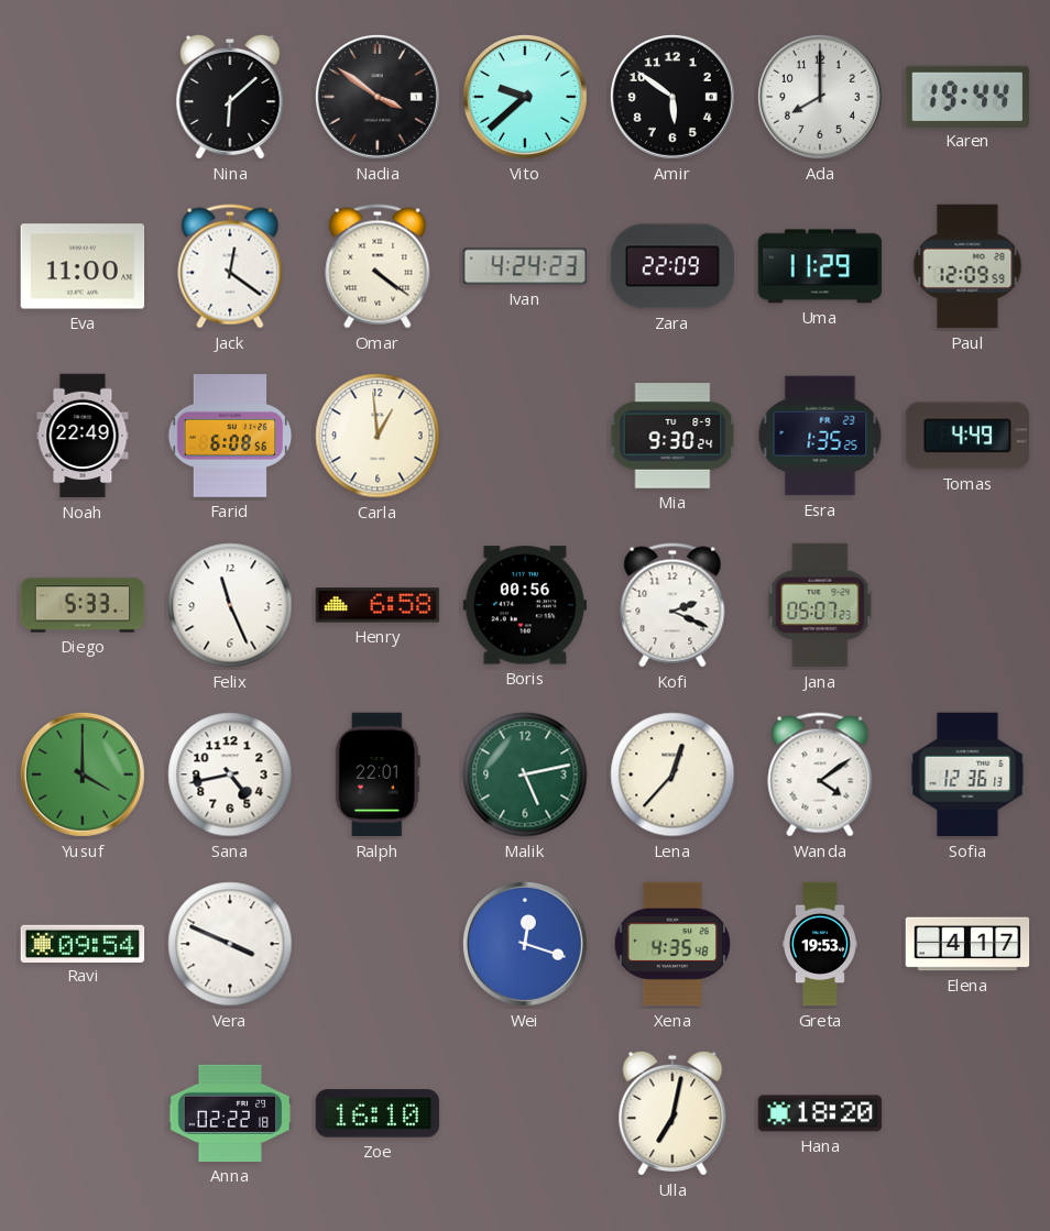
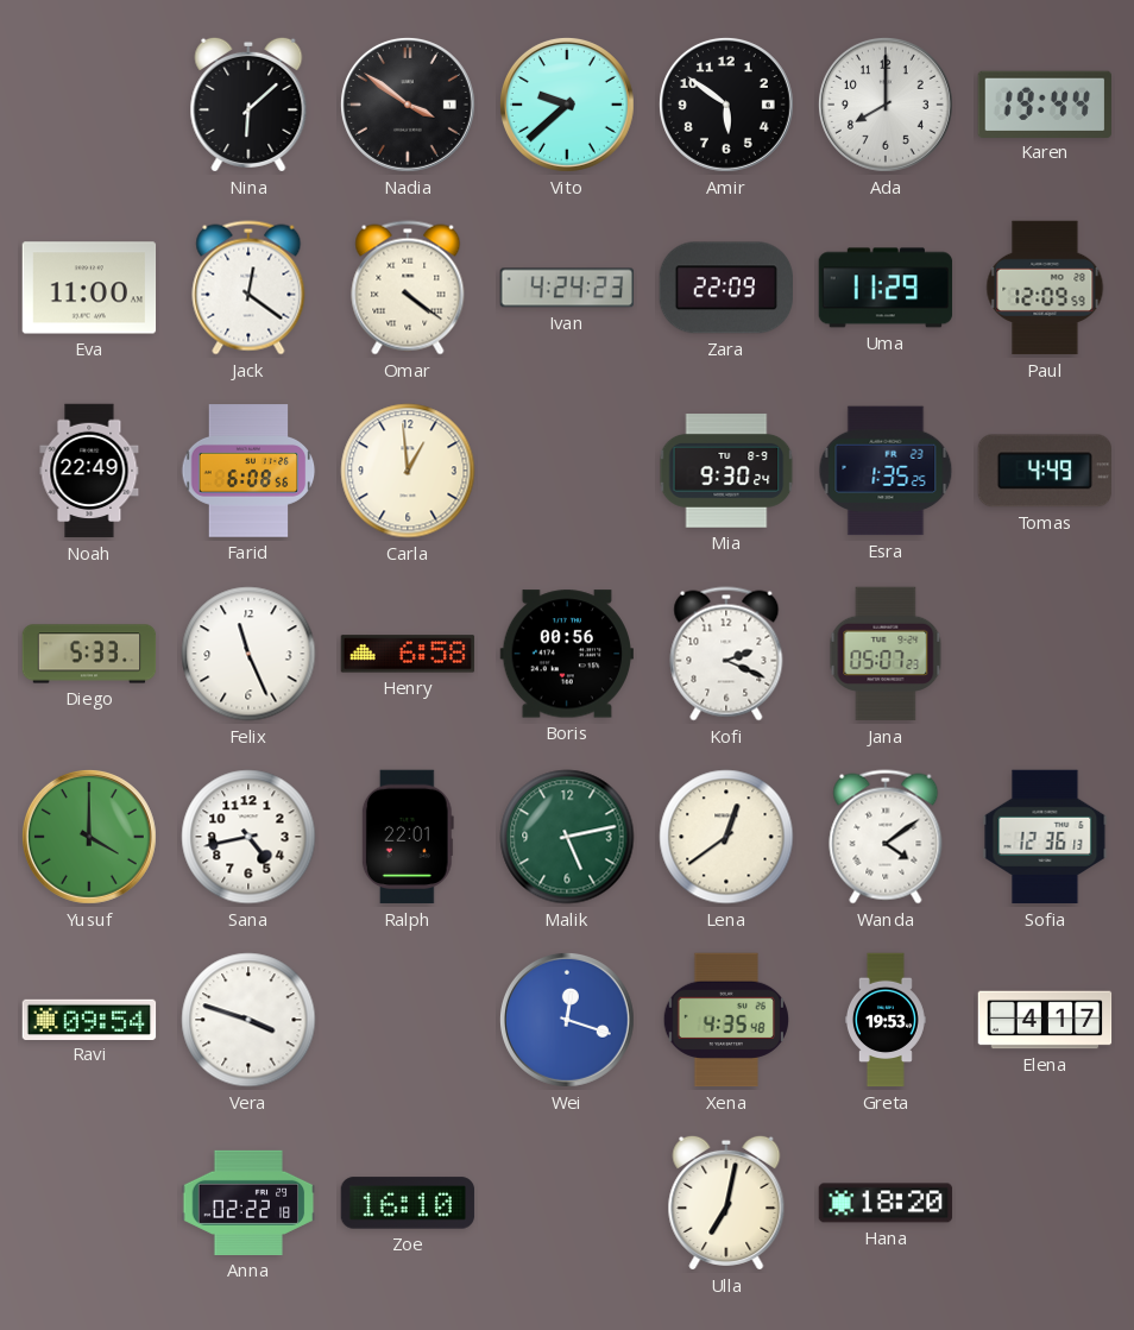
Lena: 12:37 -> 12:39 (726, 837)
Vera: 3:49 -> 3:48 (248, 1020)
